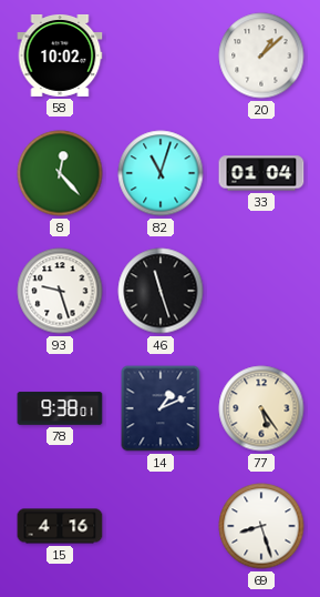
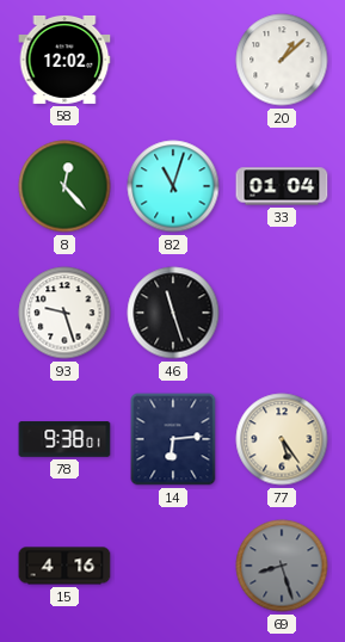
58: 10:02 -> 12:02 (64, 60)
14: 1:11 -> 6:14 (173, 439)
69 dial: white -> grey (282, 566)
